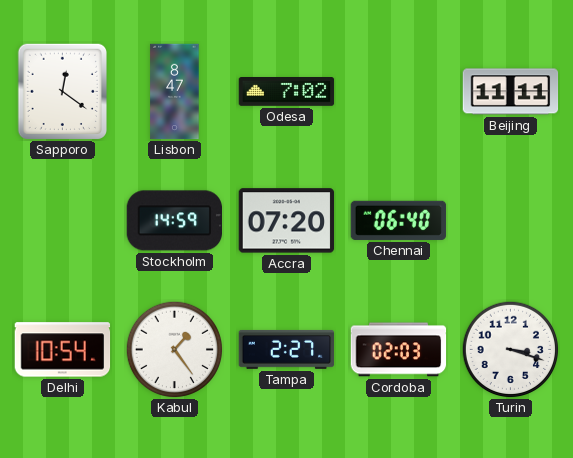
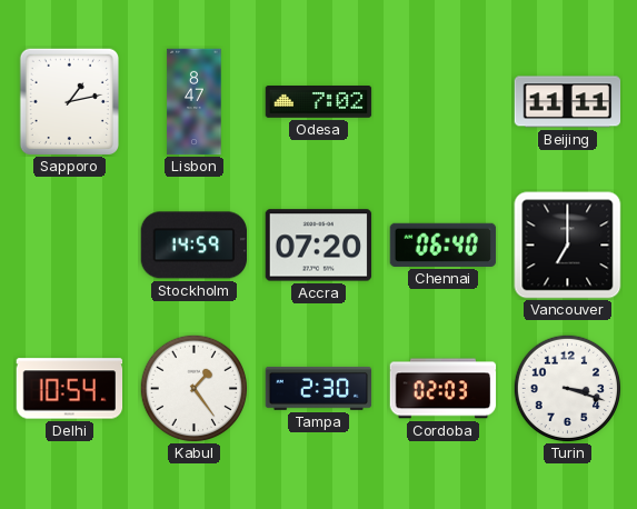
Sapporo: 12:21 -> 1:13 (69, 101)
Vancouver: none -> 7:00 (568, 246)
Tampa: 2:27 -> 2:30 (319, 388)
